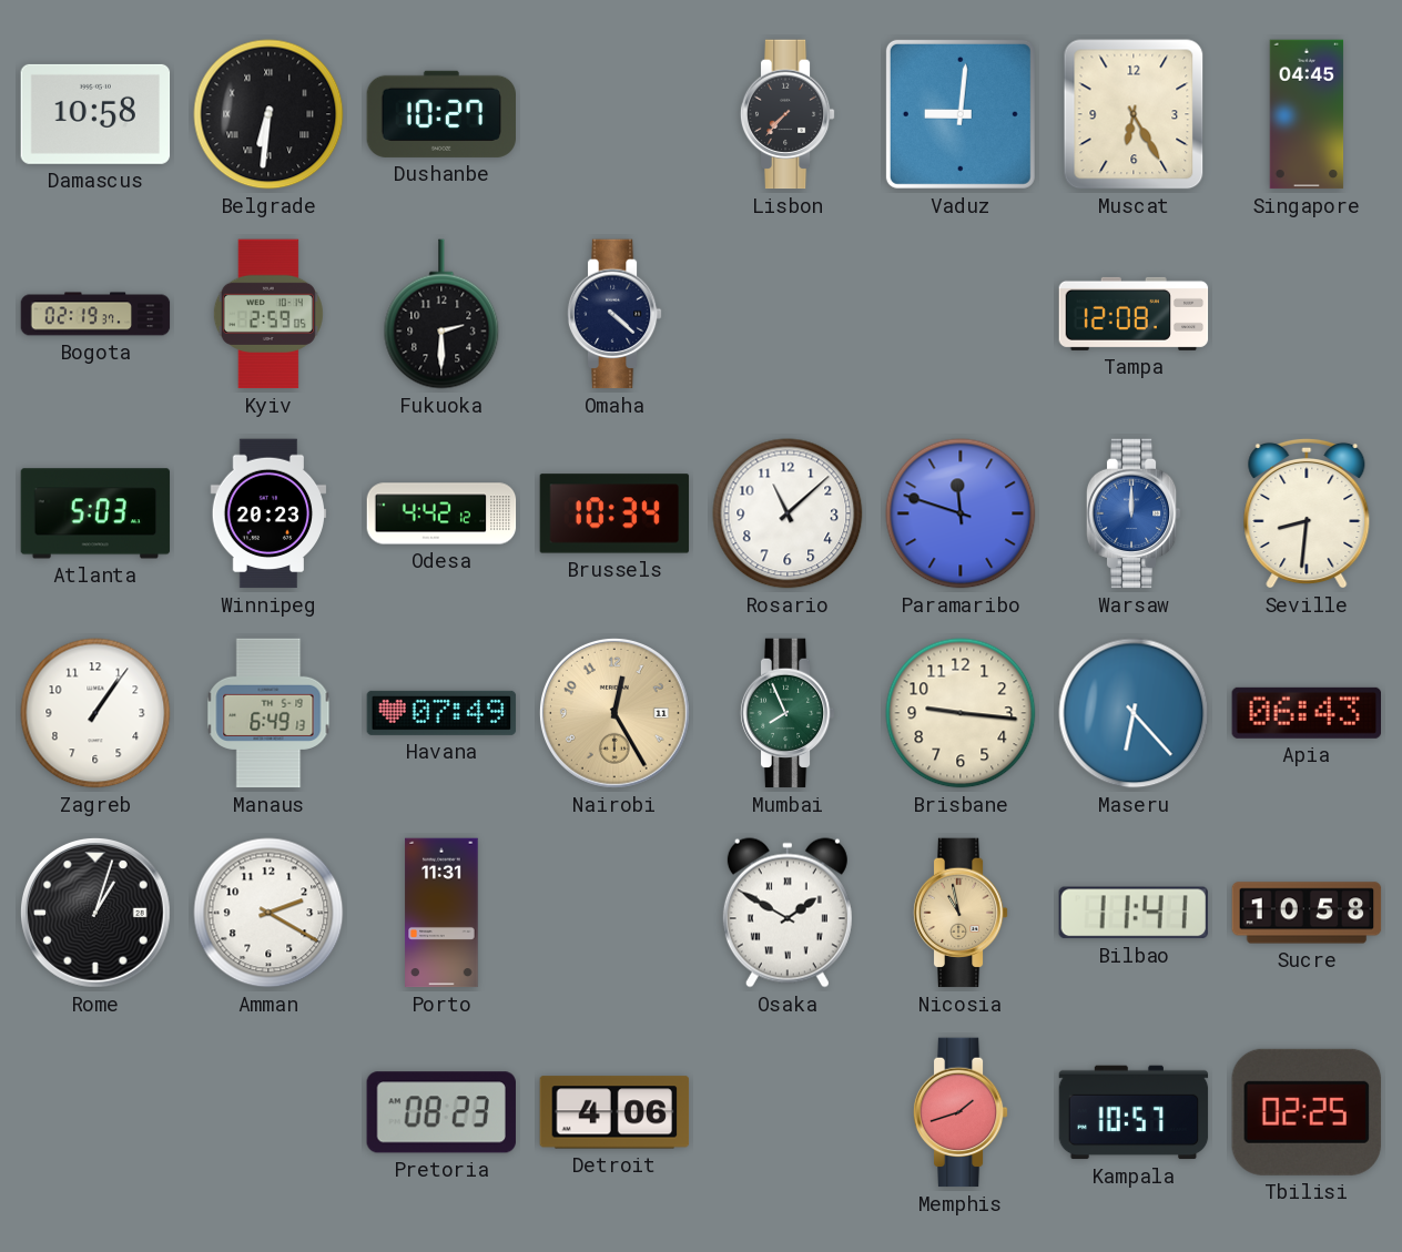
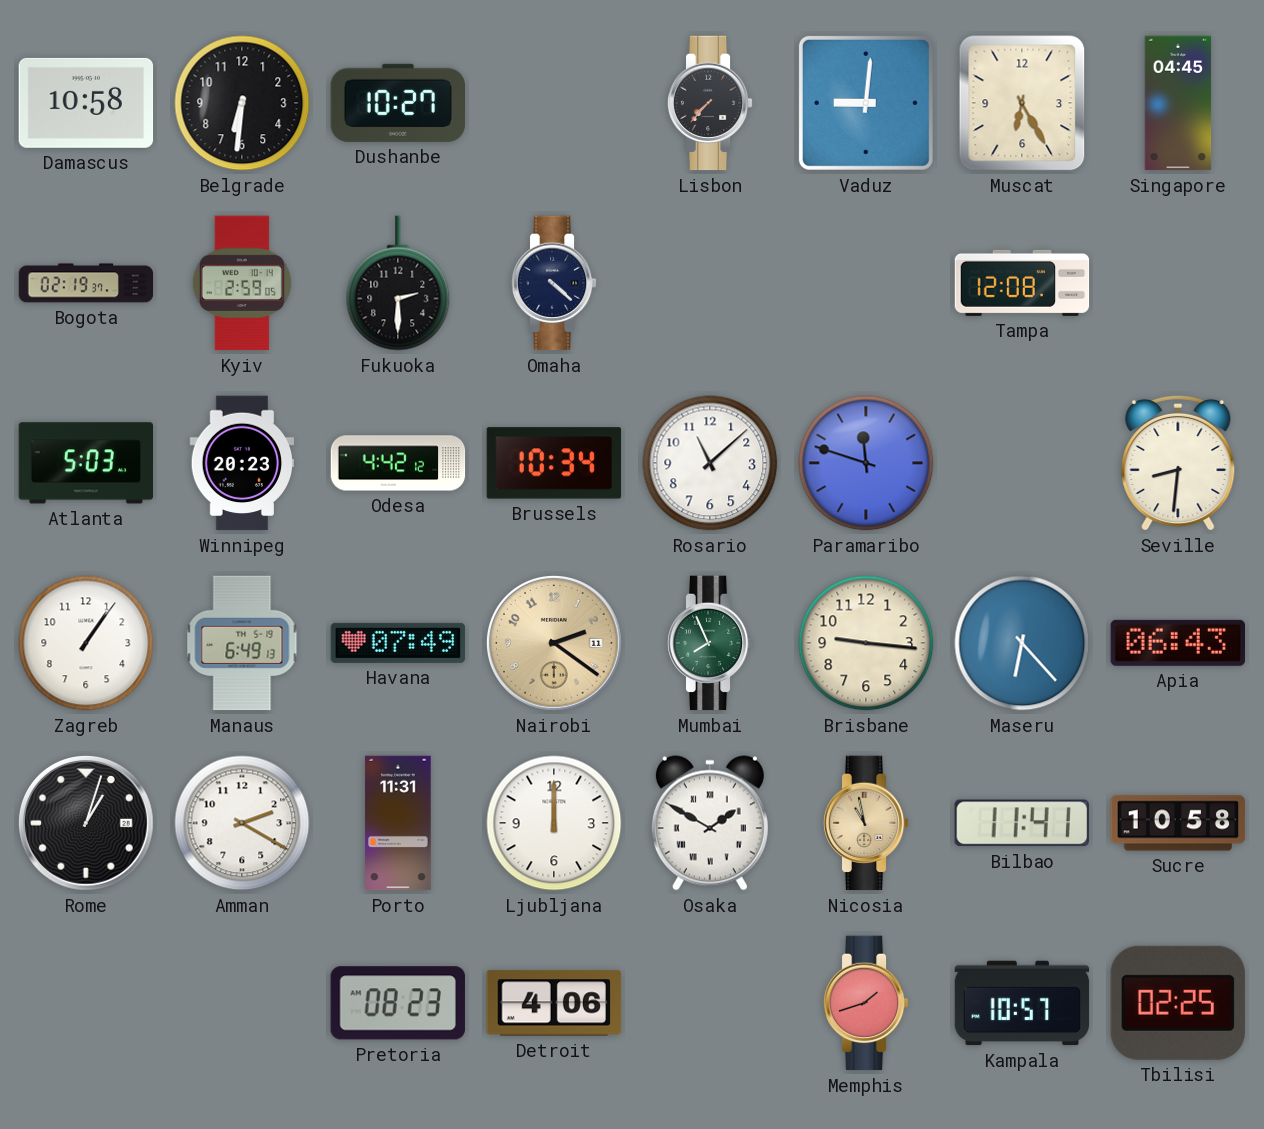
Belgrade numerals: Roman -> Arabic (242, 103)
Warsaw: 12:00 -> none (1134, 513)
Nairobi: 12:25 -> 2:21 (554, 643)
Ljubljana: none -> 12:00 (554, 823)
